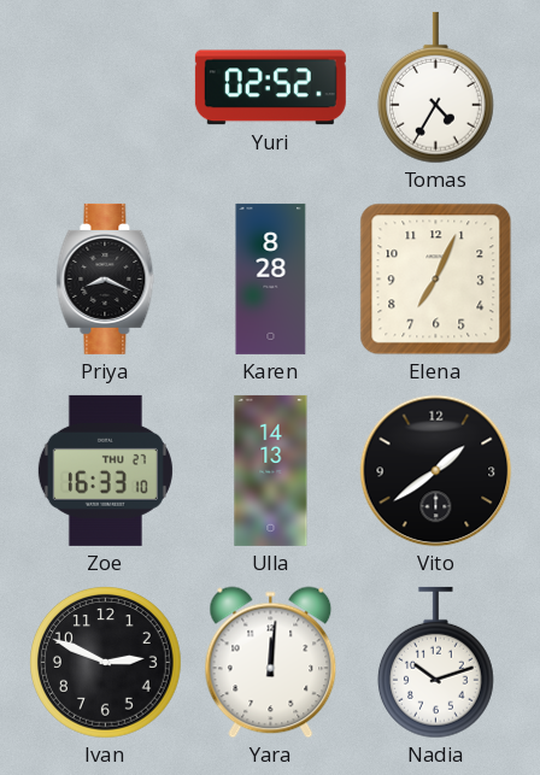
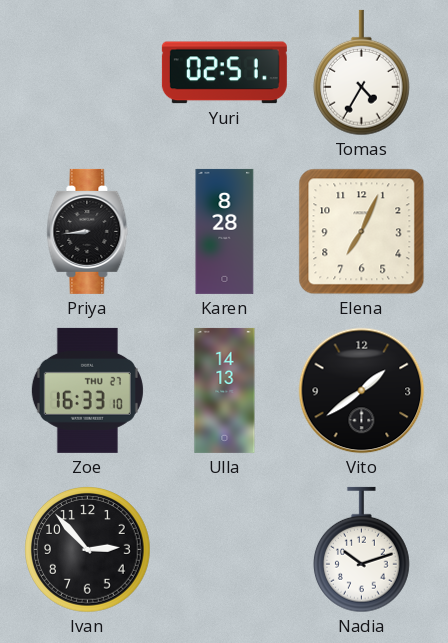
Yuri: 02:52 -> 02:51 (224, 73)
Priya: 8:19 -> 8:44 (88, 231)
Ivan: 2:49 -> 2:53 (88, 550)
Yara: 12:01 -> none (271, 663)
